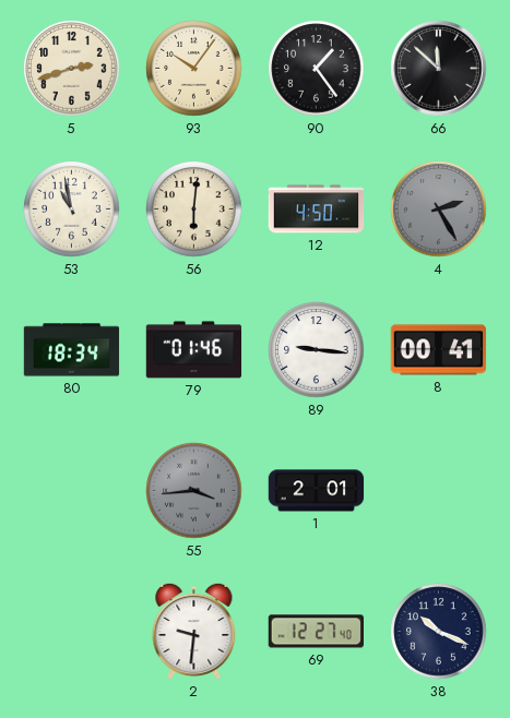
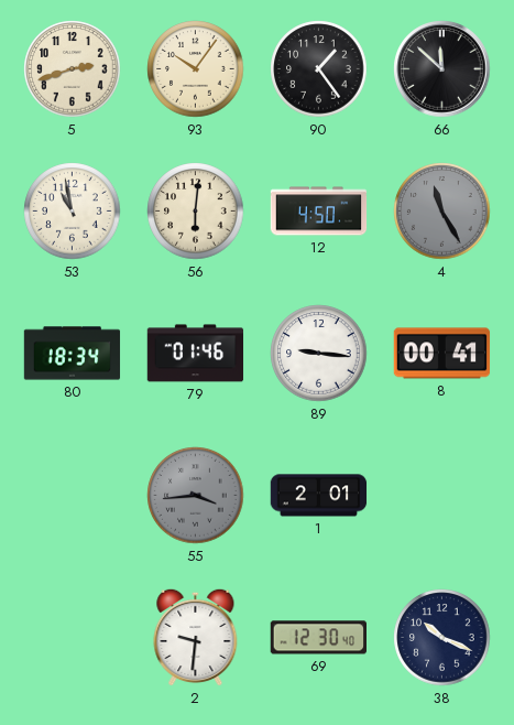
4: 2:25 -> 11:25 (442, 212)
69: 12:27 -> 12:30 (318, 638)
